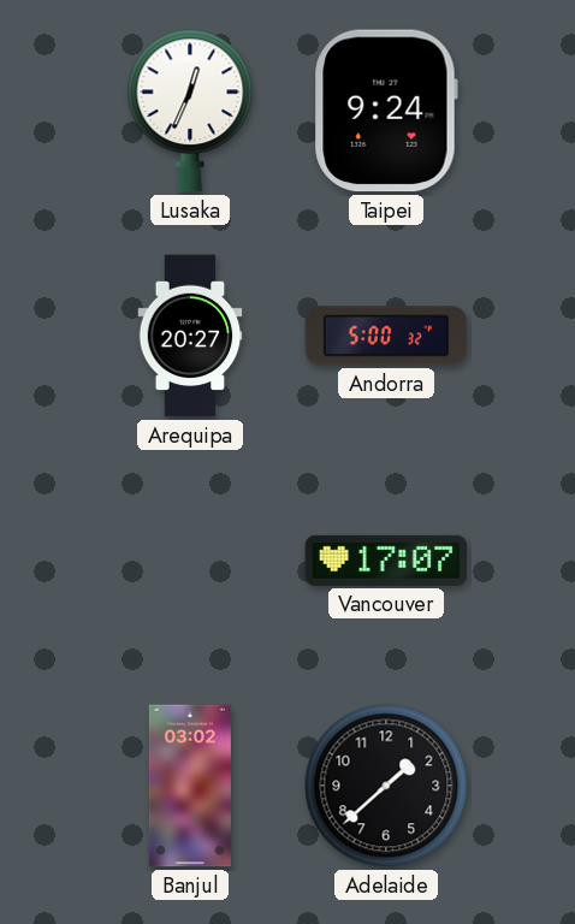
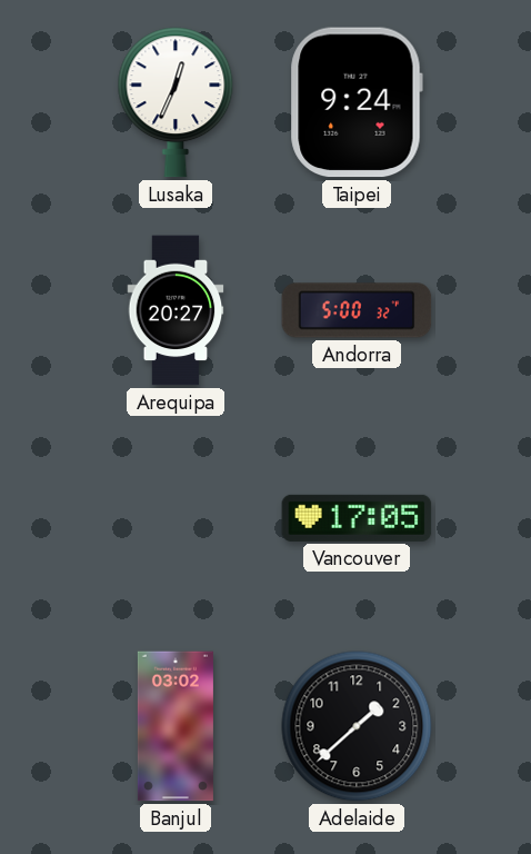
Vancouver: 17:07 -> 17:05 (357, 518)
